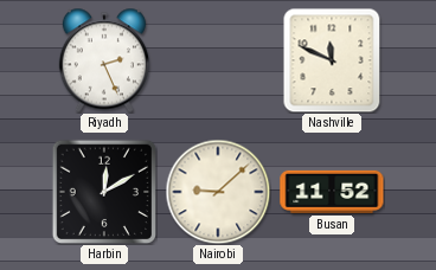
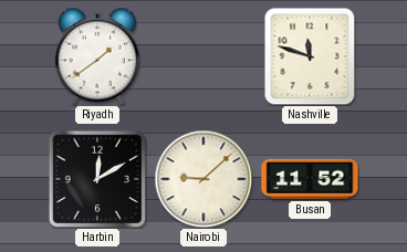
Riyadh: 2:26 -> 1:39 (97, 56)
Nashville: 11:49 -> 11:48 (310, 56)
